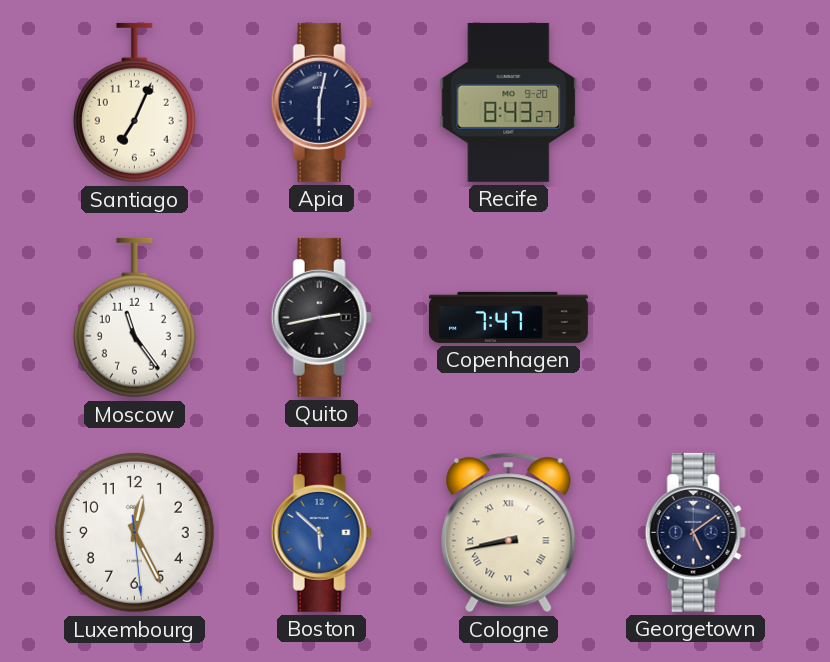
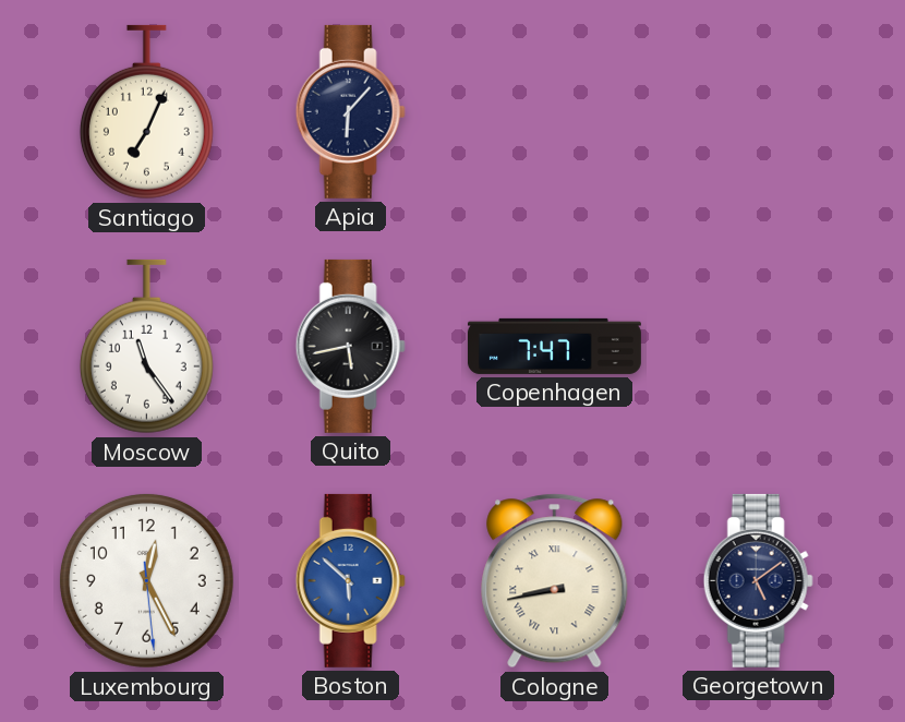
Apia: 6:02 -> 6:07 (350, 111)
Recife: 8:43 -> none (509, 102)
Quito: 2:43 -> 5:43 (350, 346)
